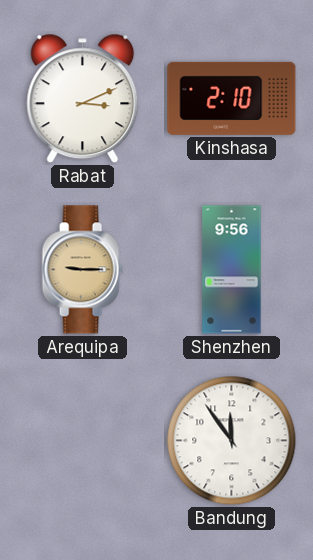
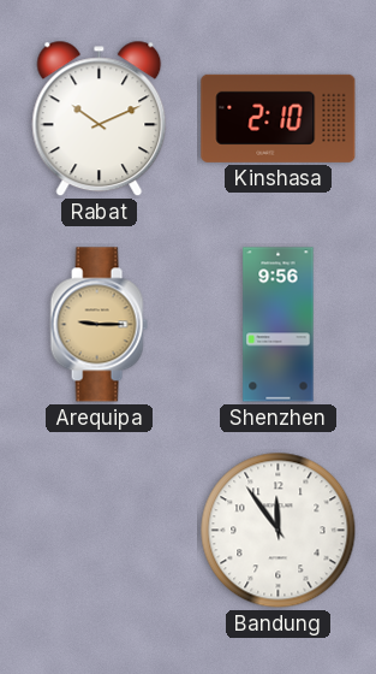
Rabat: 3:11 -> 10:11 (100, 119)
